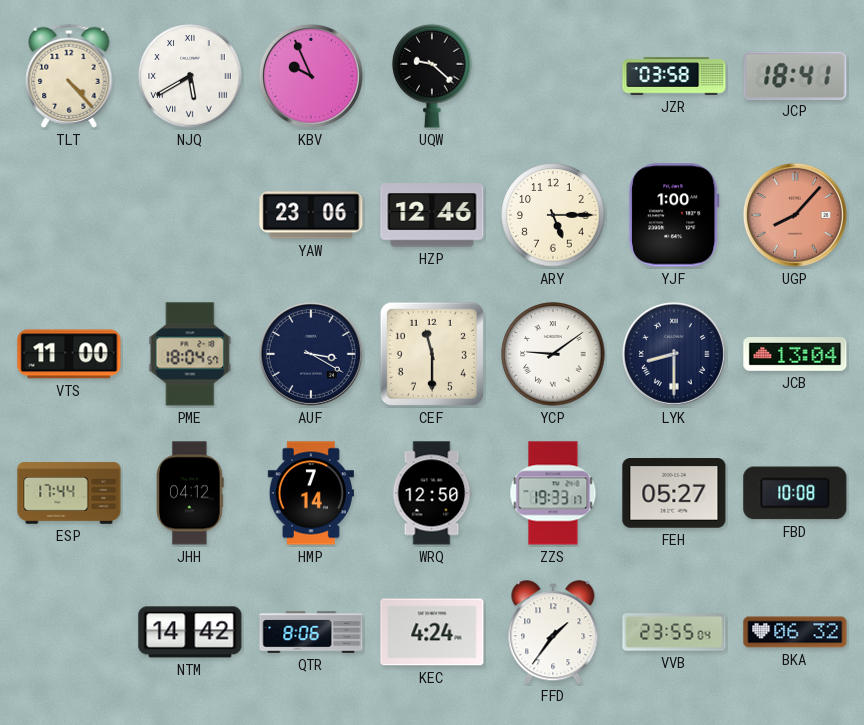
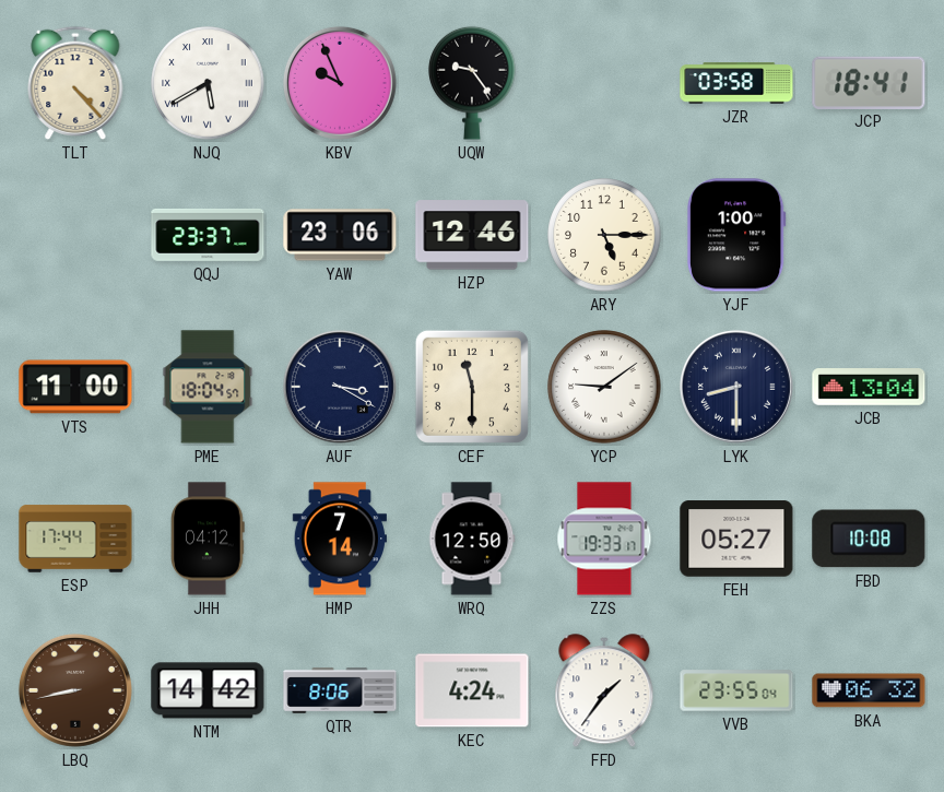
UQW: 9:22 -> 9:24 (472, 83)
QQJ: none -> 23:37 (208, 235)
UGP: 8:07 -> none (795, 215)
LBQ: none -> 8:43 (75, 690)
